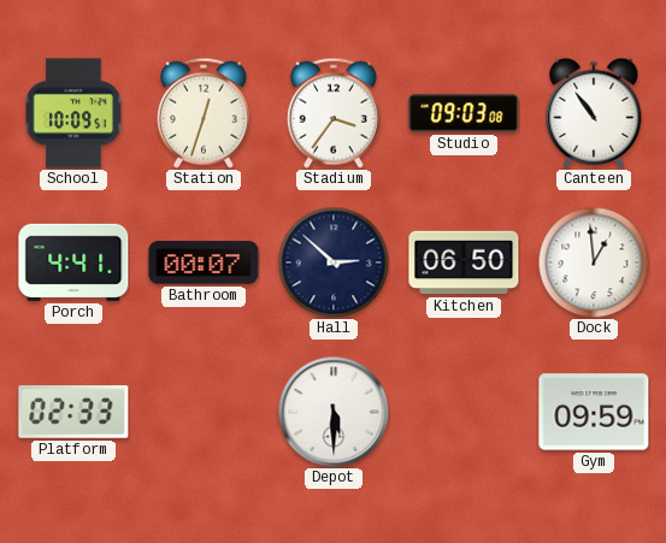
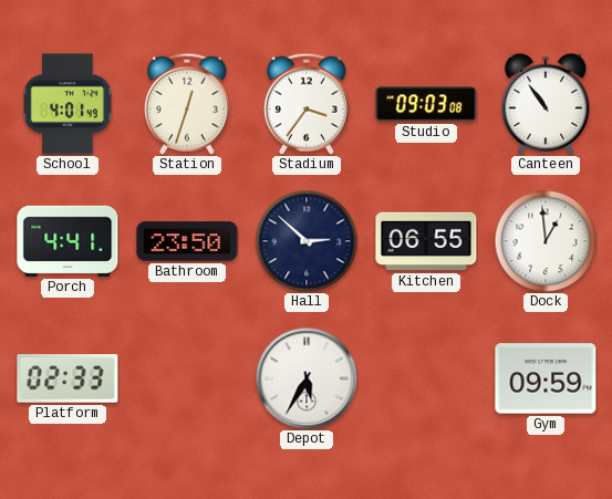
School: 10:09 -> 4:01 (69, 104)
Bathroom: 00:07 -> 23:50 (187, 241)
Kitchen: 06:50 -> 06:55 (426, 241)
Depot: 5:30 -> 5:35 (307, 378)
